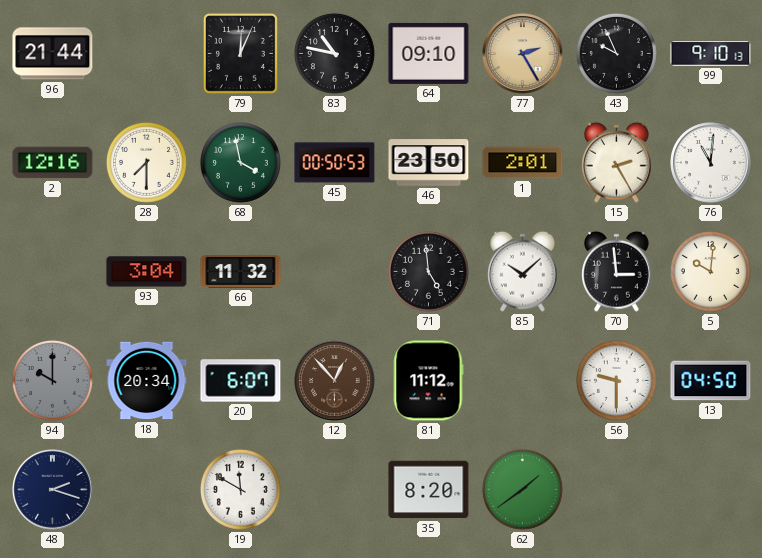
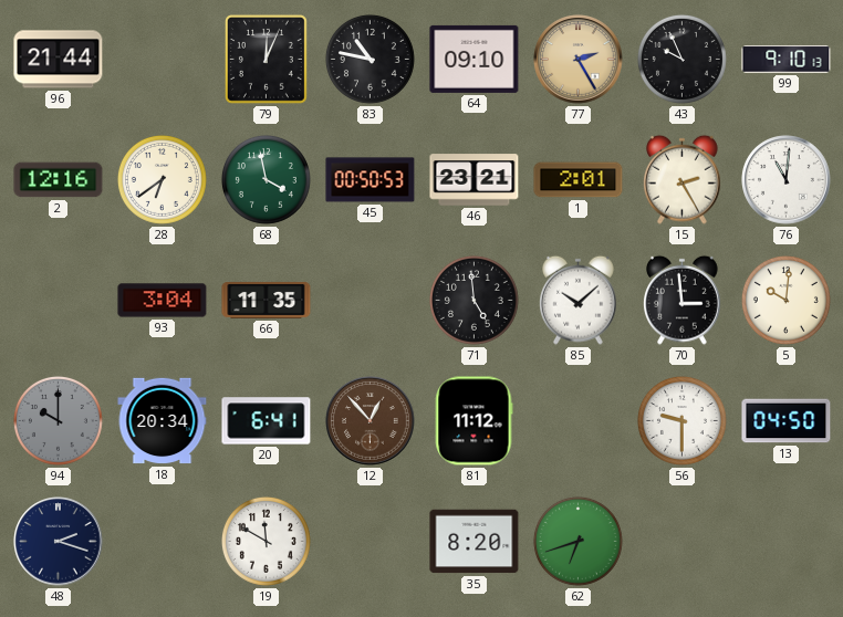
28: 7:30 -> 6:39 (162, 179)
46: 23:50 -> 23:21 (475, 180)
66: 11:32 -> 11:35 (267, 300)
20: 6:07 -> 6:41 (267, 421)
62: 1:39 -> 6:42 (577, 541)
